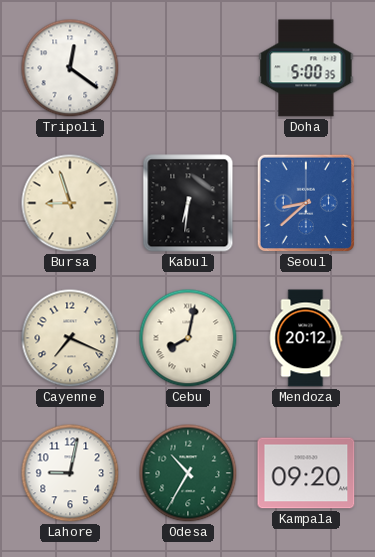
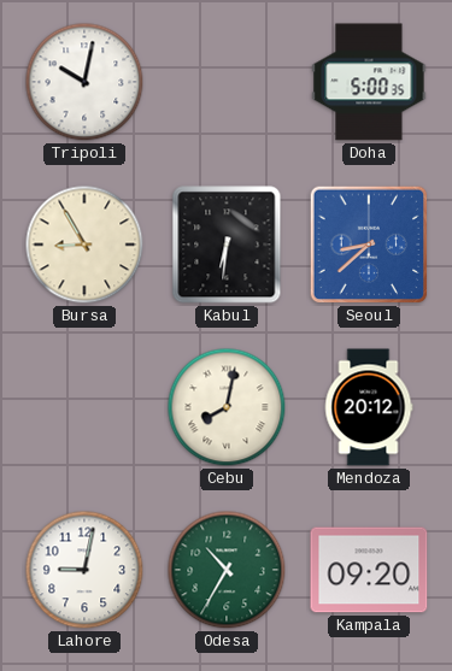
Tripoli: 12:21 -> 10:02 (84, 82)
Bursa: 8:57 -> 8:55 (84, 245)
Cayenne: 7:19 -> none (70, 338)
